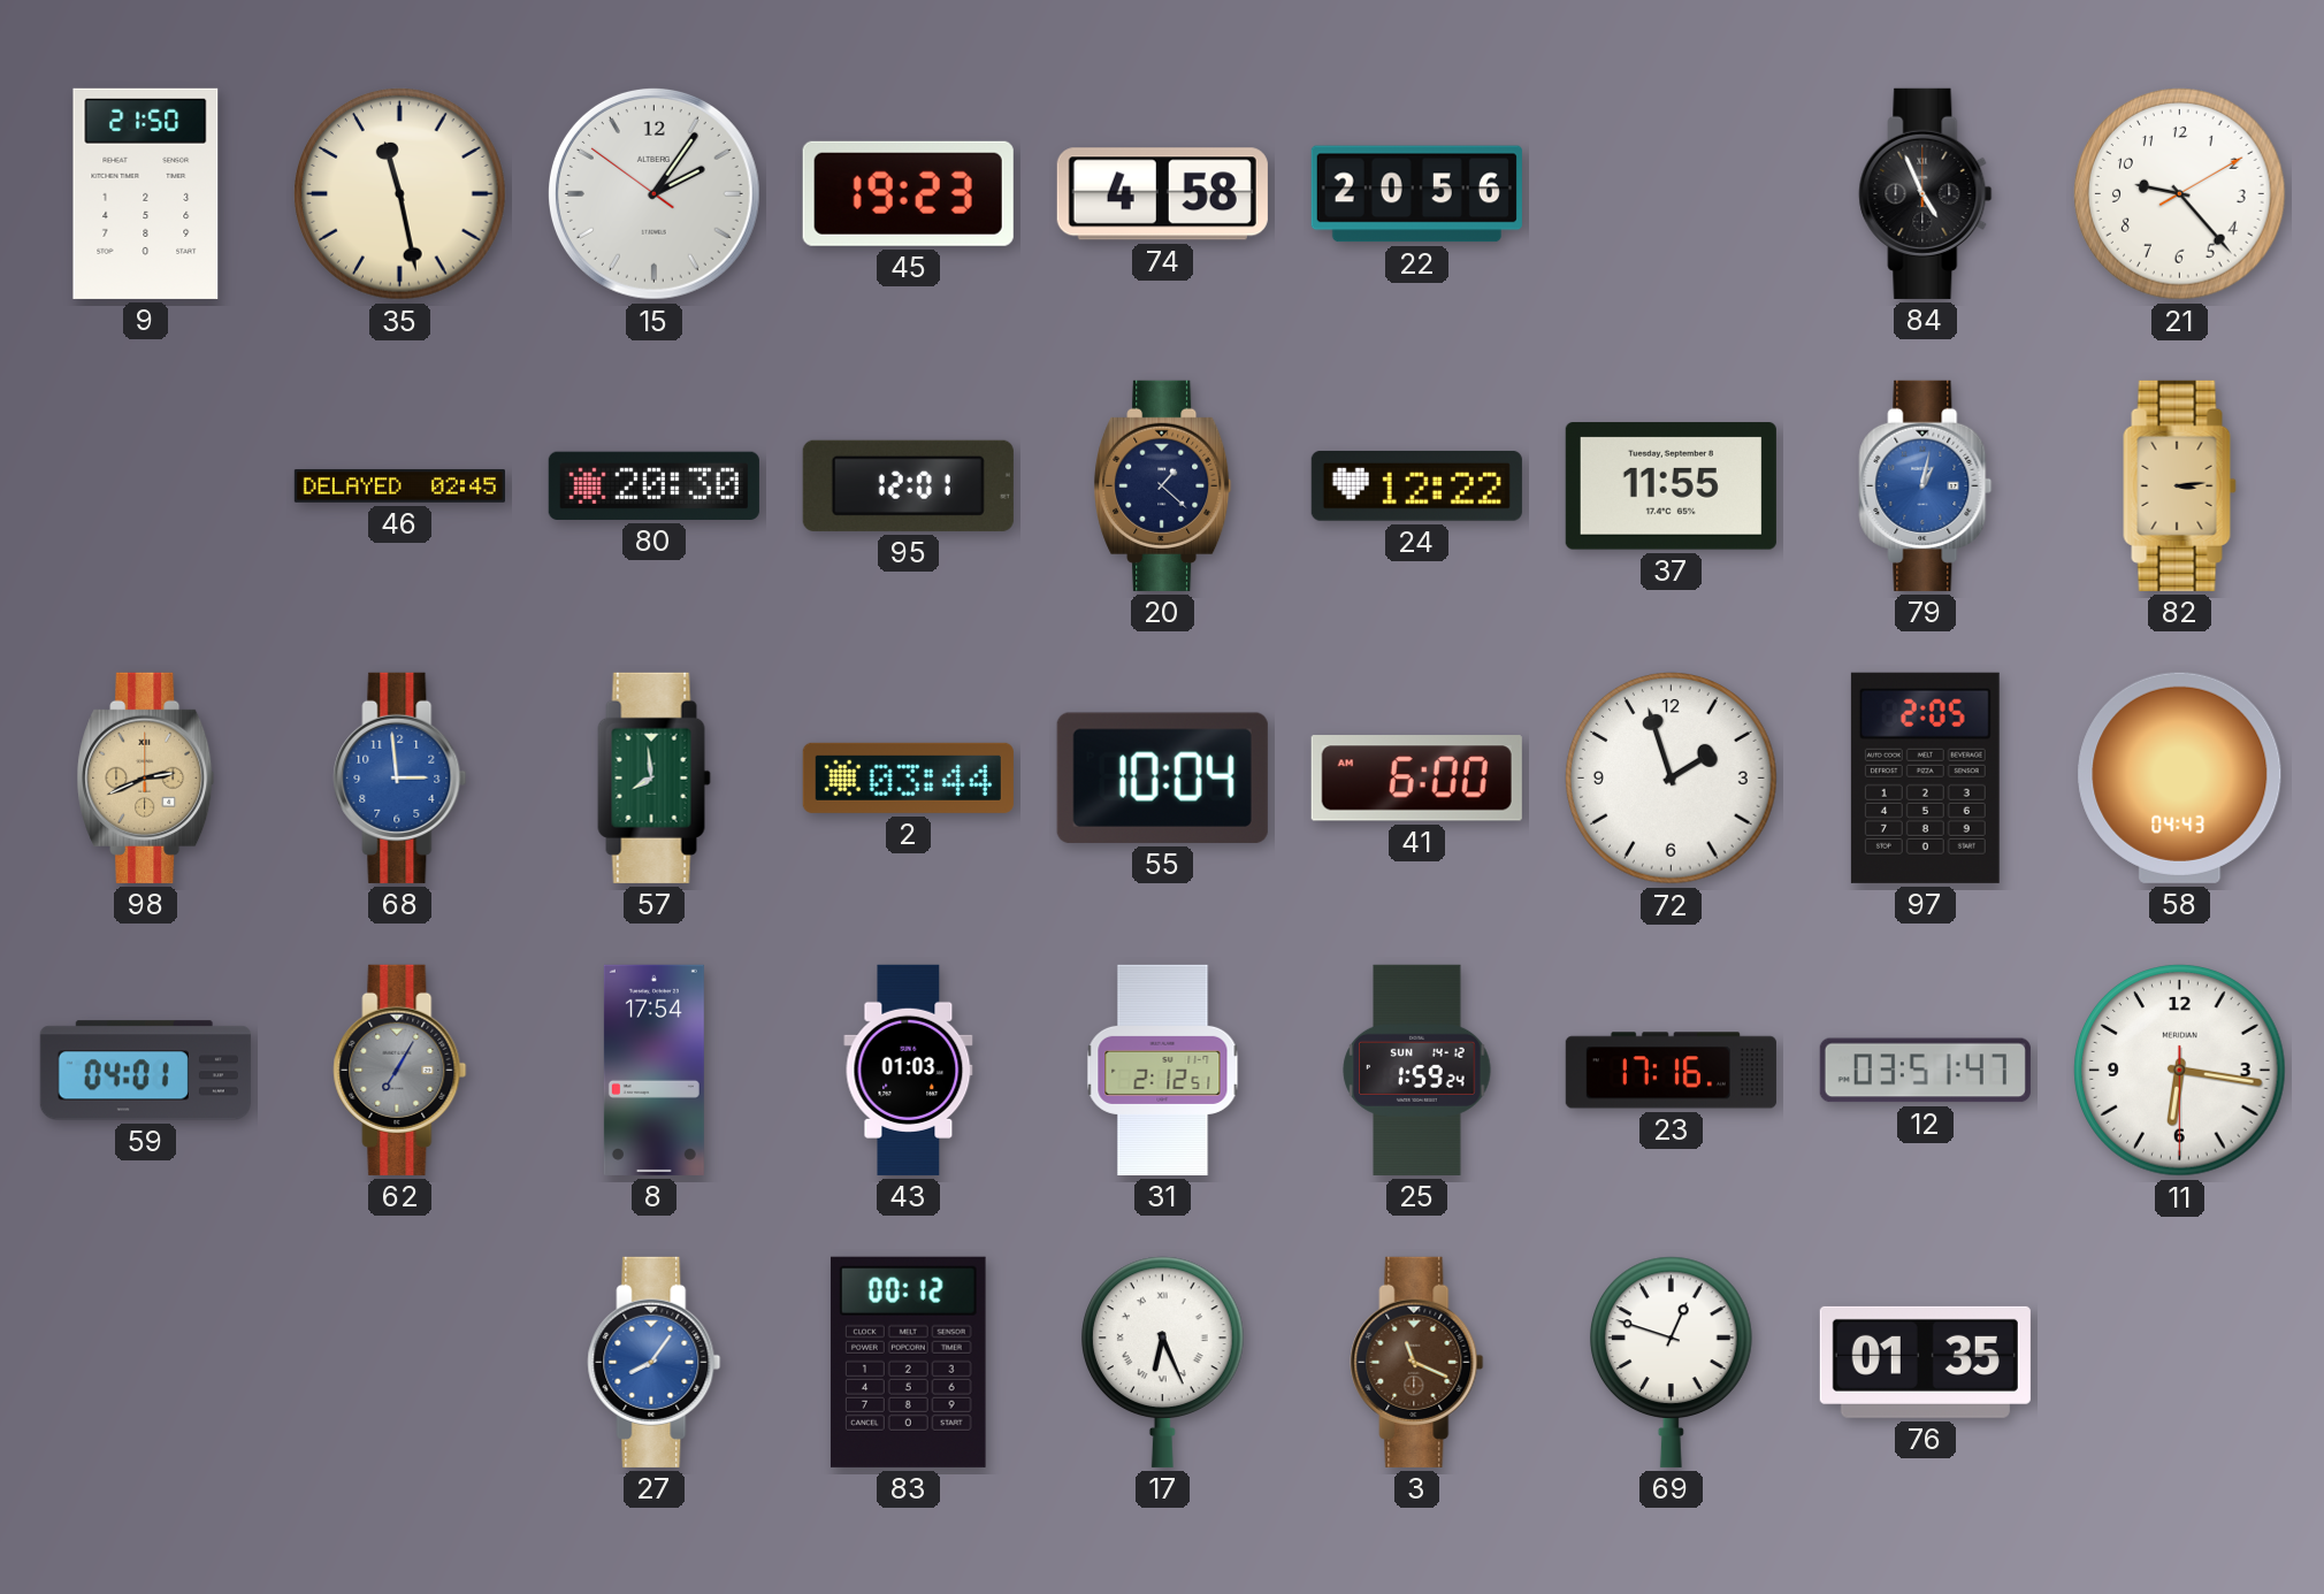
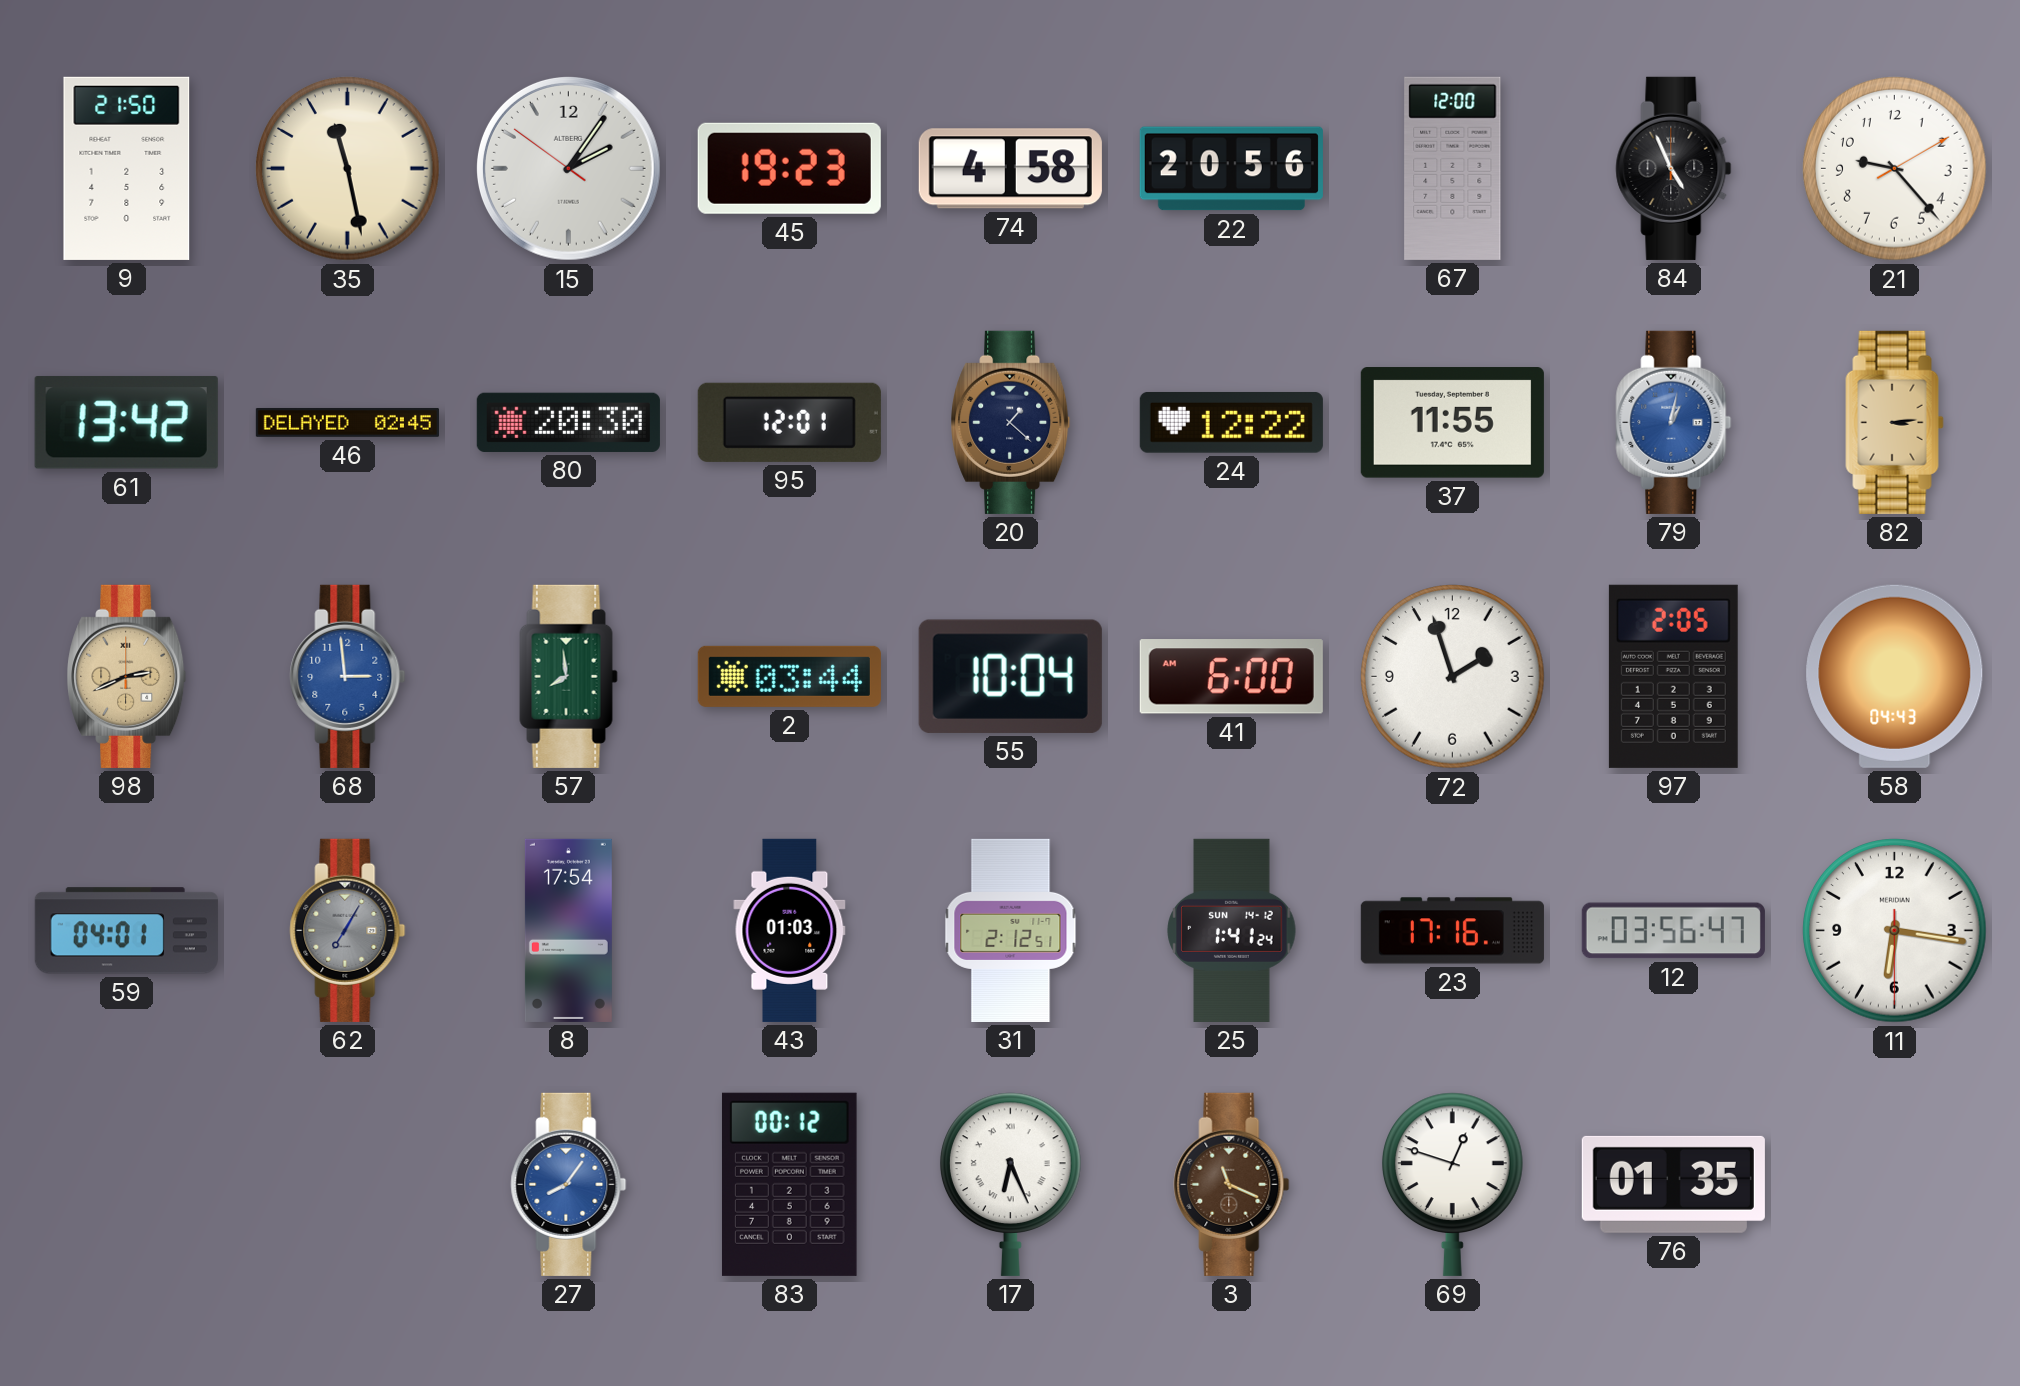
67: none -> 12:00 (1453, 168)
61: none -> 13:42 (126, 422)
25: 1:59 -> 1:41 (1232, 930)
12: 03:51 -> 03:56 (1673, 931)
